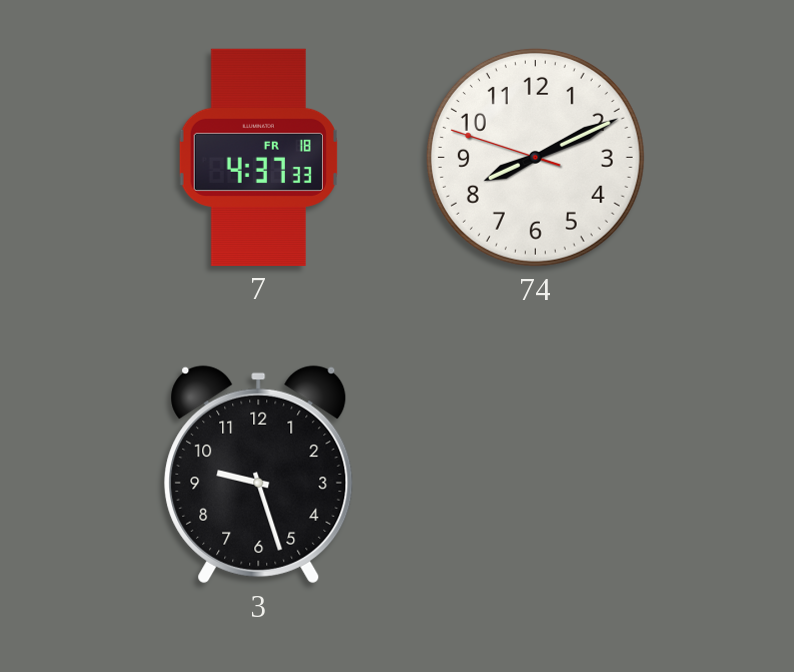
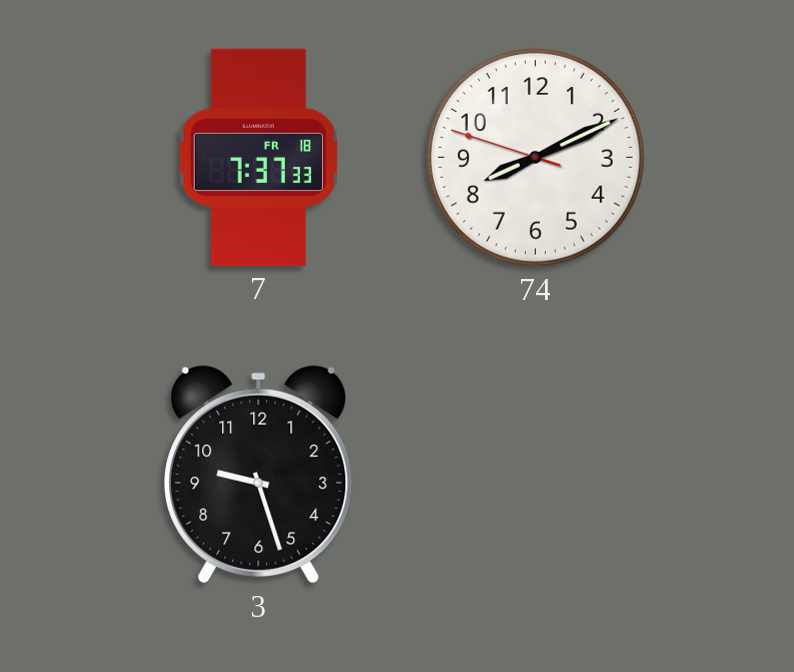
7: 4:37 -> 7:37 (258, 157)
